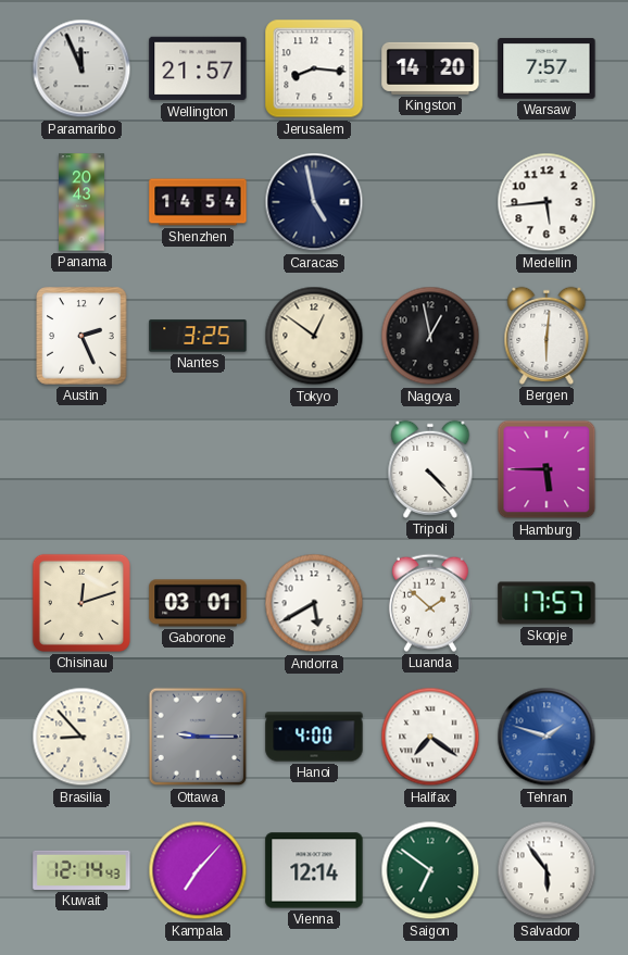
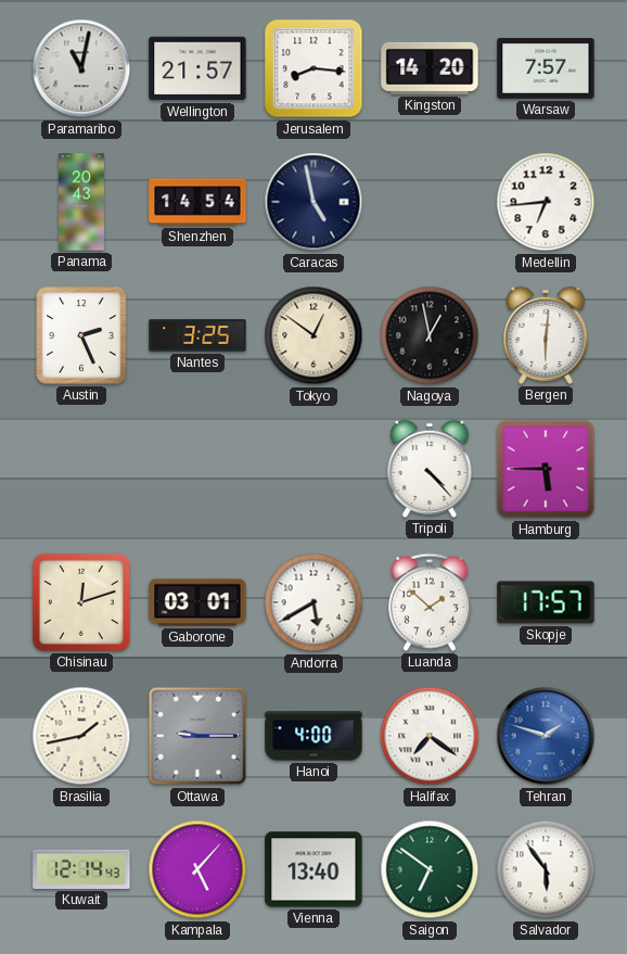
Paramaribo: 11:56 -> 11:02 (81, 68)
Medellin: 5:44 -> 6:44 (546, 202)
Brasilia: 8:53 -> 1:43 (81, 736)
Kampala: 7:07 -> 5:07 (197, 869)
Vienna: 12:14 -> 13:40 (313, 869)
